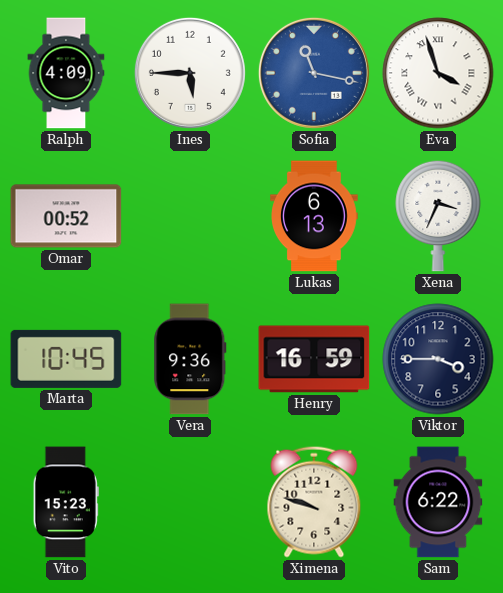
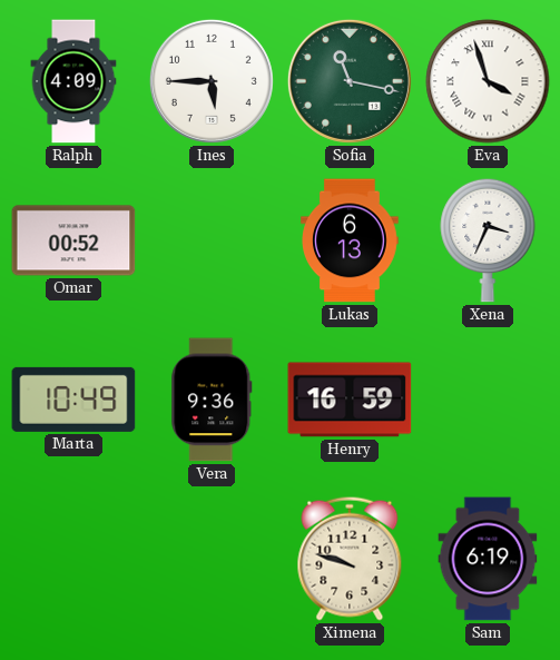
Sofia dial: blue -> green (350, 81)
Marta: 10:45 -> 10:49 (73, 400)
Viktor: 3:45 -> none (438, 359)
Vito: 15:23 -> none (66, 502)
Sam: 6:22 -> 6:19 (488, 559)
